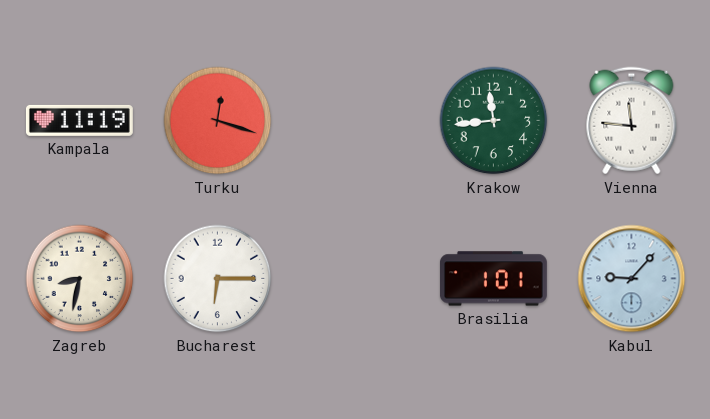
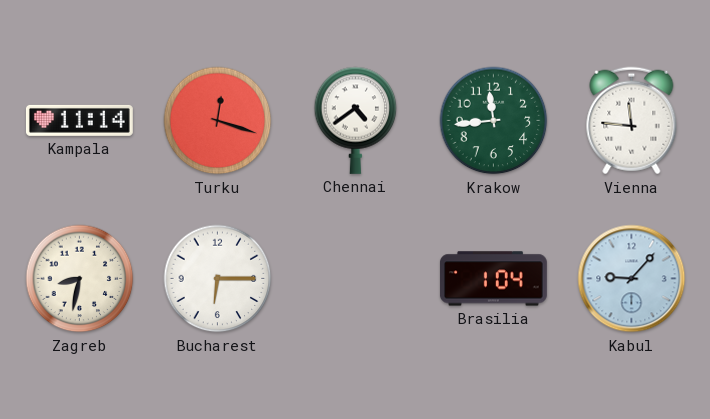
Kampala: 11:19 -> 11:14 (79, 120)
Chennai: none -> 4:39 (356, 120)
Brasilia: 1:01 -> 1:04 (493, 279)
